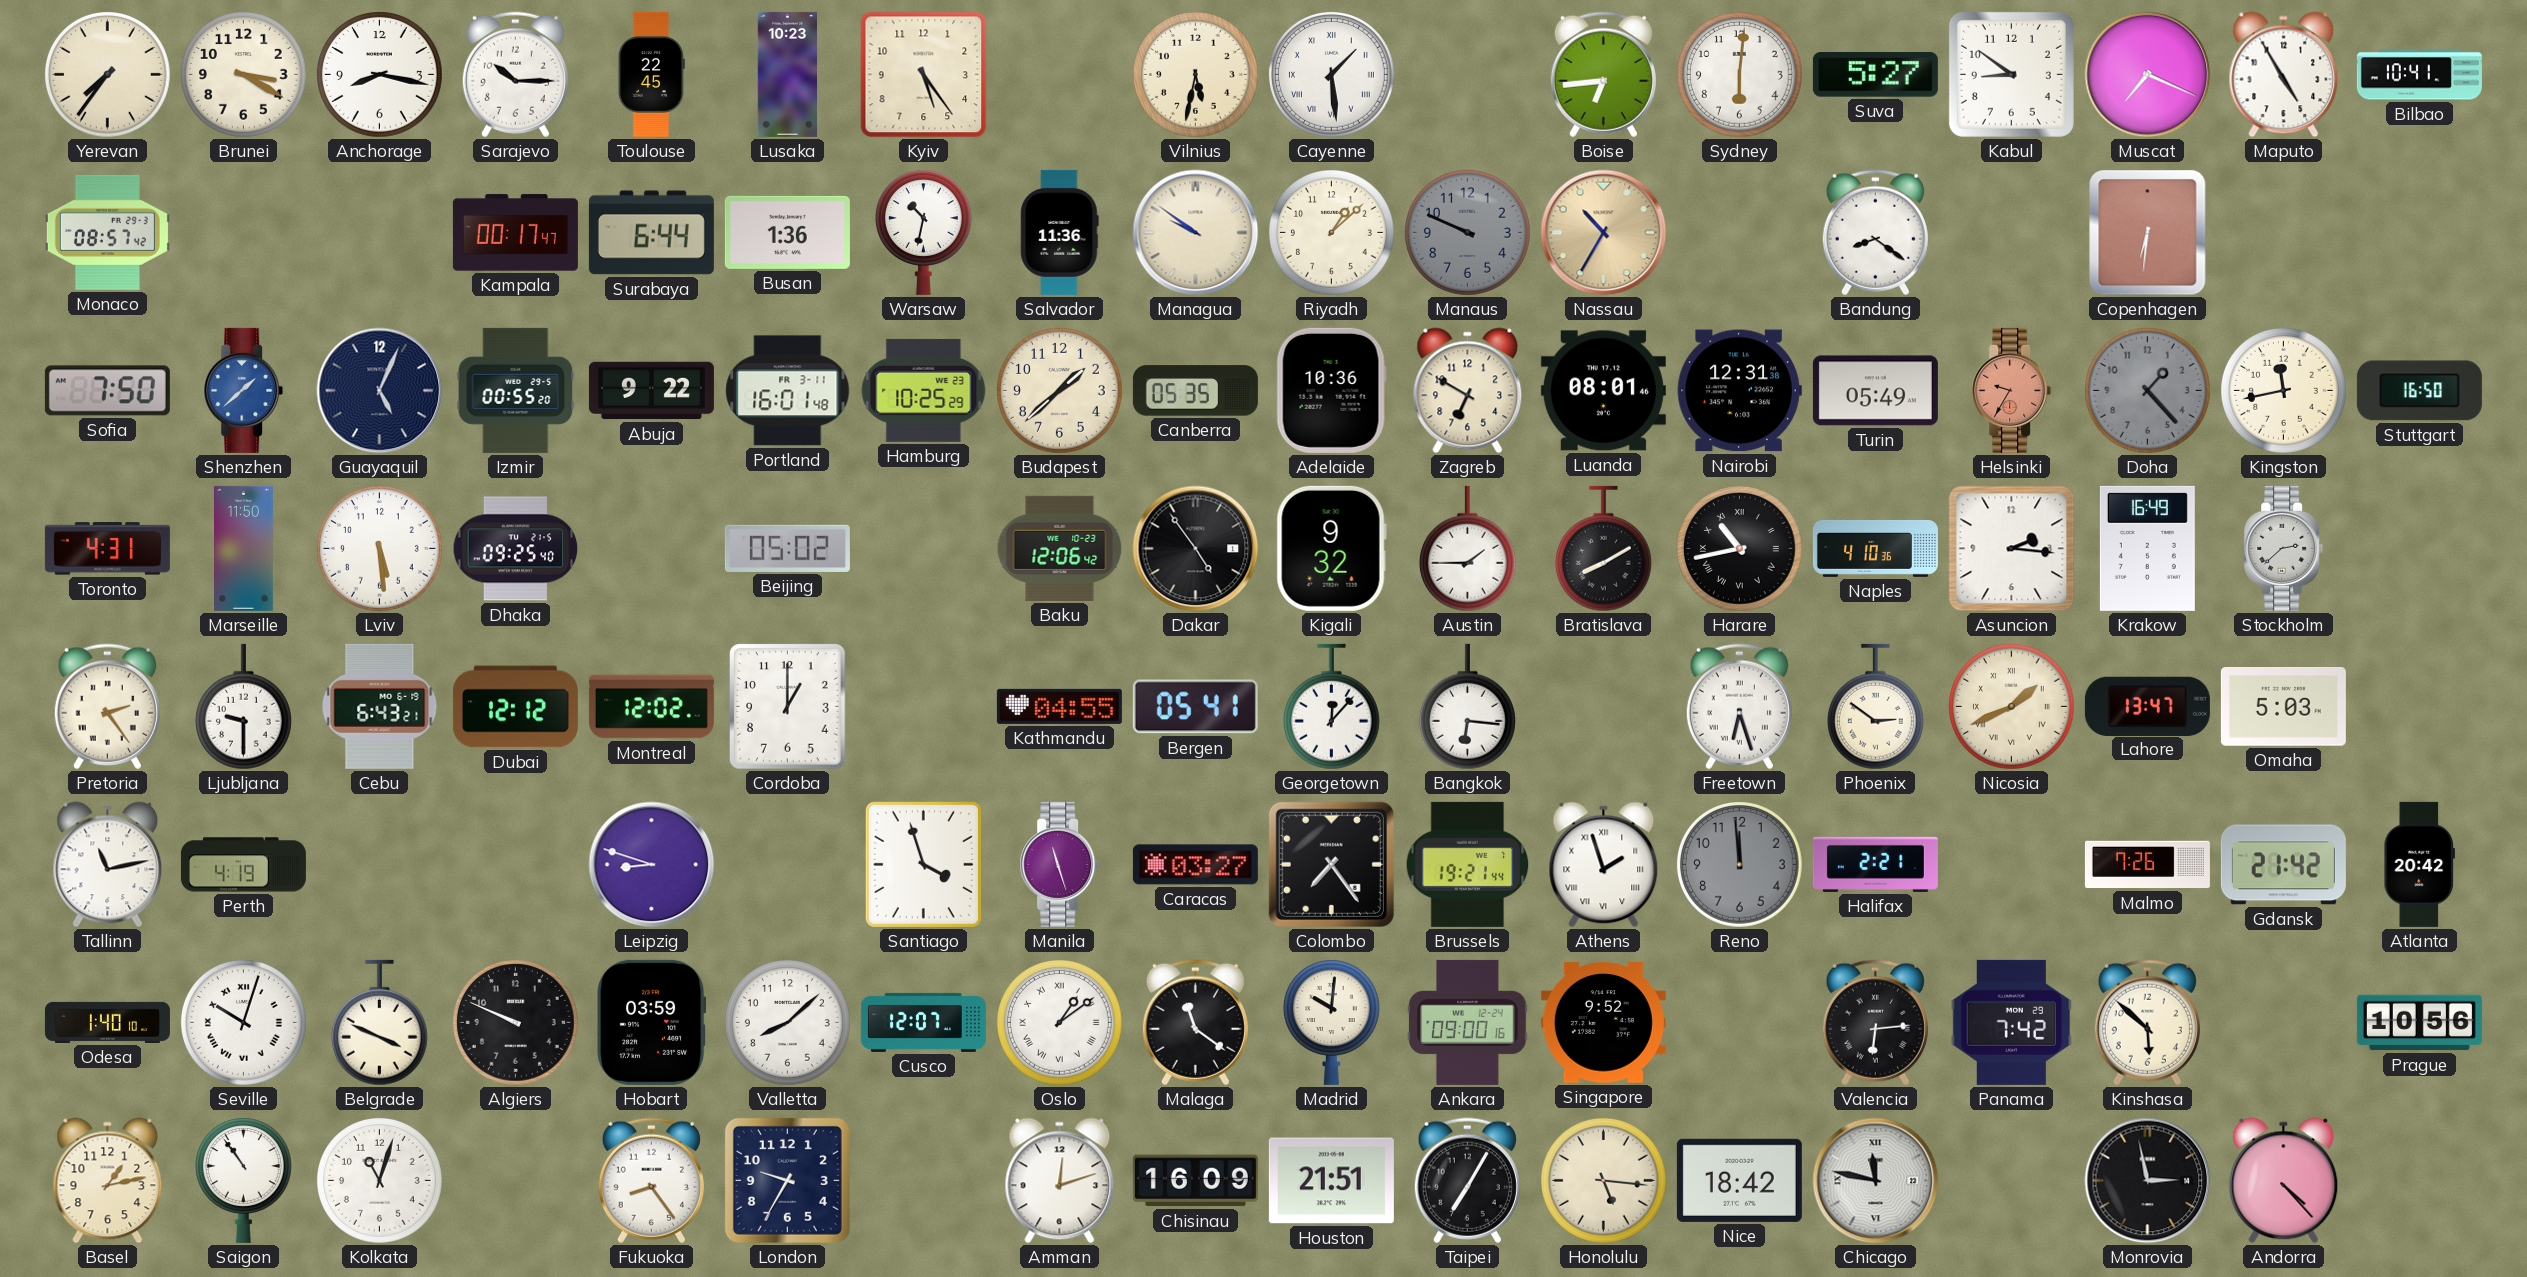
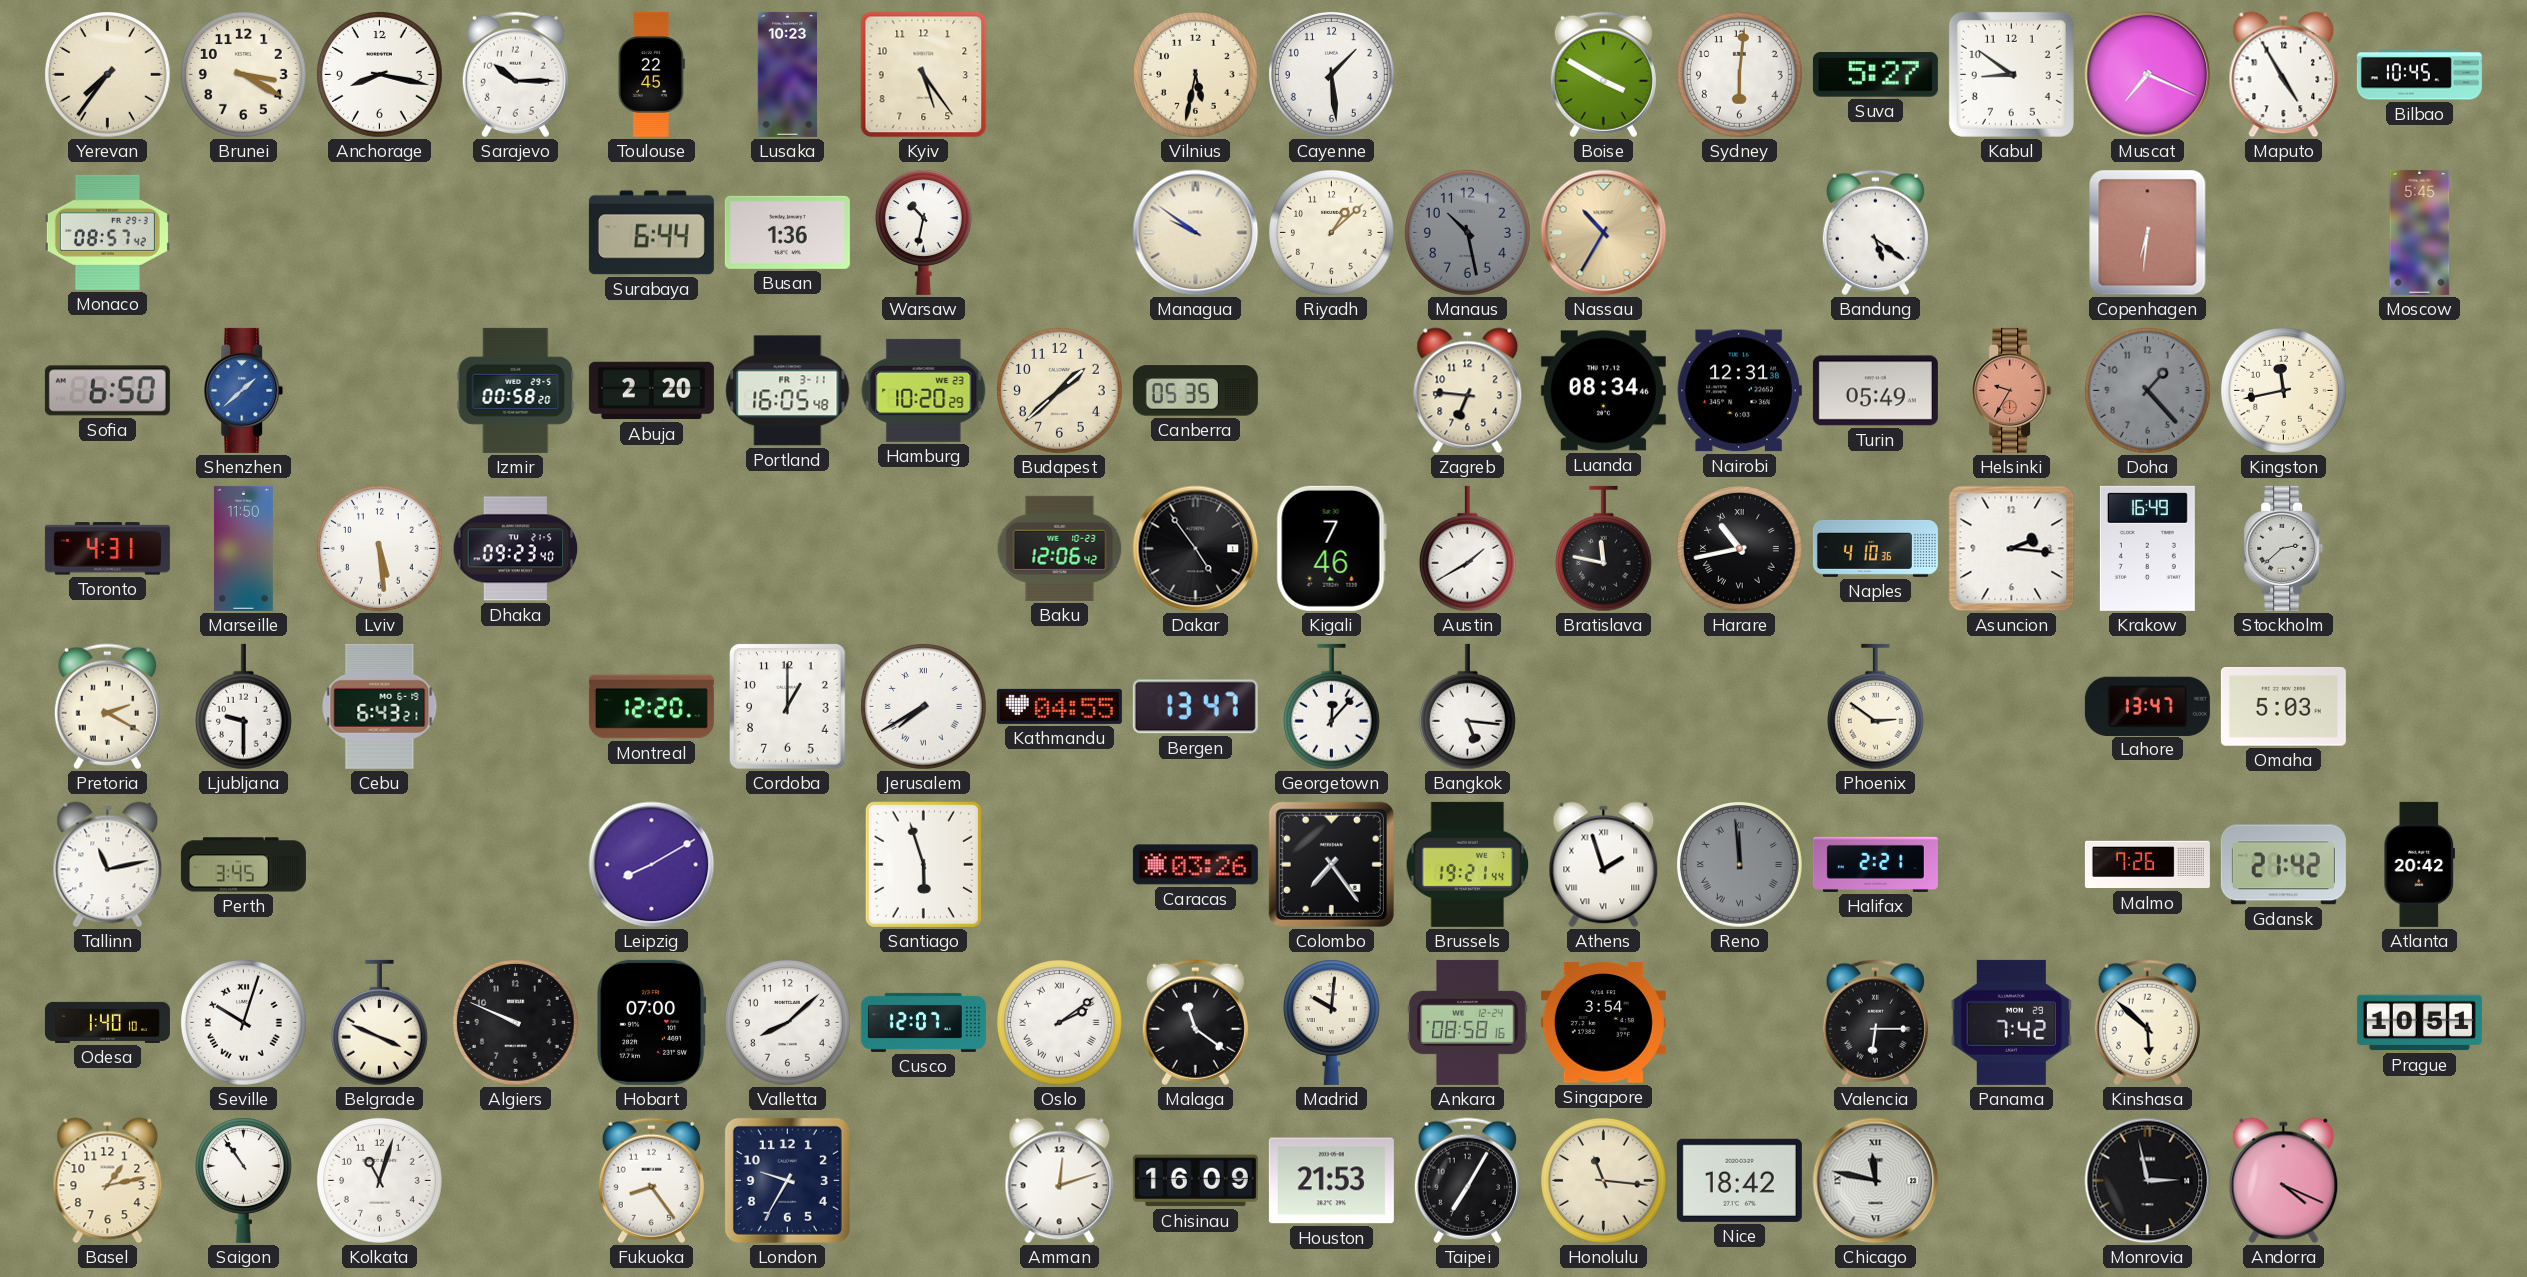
Cayenne numerals: Roman -> Arabic (1332, 75)
Boise: 6:44 -> 3:50 (1603, 75)
Bilbao: 10:41 -> 10:45 (2419, 75)
Kampala: 00:17 -> none (515, 233)
Salvador: 11:36 -> none (1060, 232)
Manaus: 9:49 -> 10:28 (1468, 233)
Bandung: 8:21 -> 5:21 (1875, 233)
Moscow: none -> 5:45 (2420, 232)
Sofia: 7:50 -> 6:50 (107, 391)
Guayaquil: 5:04 -> none (380, 391)
Izmir: 00:55 -> 00:58 (516, 390)
Abuja: 9:22 -> 2:20 (651, 391)
Portland: 16:01 -> 16:05 (788, 391)
Hamburg: 10:25 -> 10:20 (924, 390)
Adelaide: 10:36 -> none (1331, 390)
Zagreb: 6:50 -> 6:46 (1468, 391)
Luanda: 08:01 -> 08:34 (1603, 391)
Stuttgart: 16:50 -> none (2419, 391)
Dhaka: 09:25 -> 09:23 (516, 549)
Beijing: 05:02 -> none (787, 548)
Kigali: 9:32 -> 7:46 (1331, 548)
Austin: 1:45 -> 1:40 (1467, 549)
Bratislava: 8:10 -> 11:47 (1603, 549)
Pretoria: 2:24 -> 2:20 (107, 707)
Dubai: 12:12 -> none (515, 707)
Montreal: 12:02 -> 12:20 (651, 707)
Jerusalem: none -> 7:40 (924, 707)
Bergen: 05:41 -> 13:47 (1195, 707)
Bangkok: 6:16 -> 5:16 (1467, 707)
Freetown: 6:27 -> none (1739, 707)
Nicosia: 1:41 -> none (2012, 707)
Perth: 4:19 -> 3:45 (243, 865)
Leipzig: 8:48 -> 8:10 (652, 865)
Santiago: 3:57 -> 5:57 (923, 864)
Manila: 11:27 -> none (1060, 864)
Caracas: 03:27 -> 03:26 (1195, 865)
Reno numerals: Arabic -> Roman (1740, 865)
Hobart: 03:59 -> 07:00 (652, 1022)
Oslo: 1:09 -> 2:09 (1060, 1023)
Ankara: 09:00 -> 08:58 (1468, 1022)
Singapore: 9:52 -> 3:54 (1603, 1023)
Valencia: 6:14 -> 6:15 (1875, 1023)
Prague: 10:56 -> 10:51 (2419, 1023)
Houston: 21:51 -> 21:53 (1331, 1181)
Honolulu: 5:16 -> 11:16 (1604, 1181)
Andorra: 4:23 -> 4:19 (2284, 1181)
